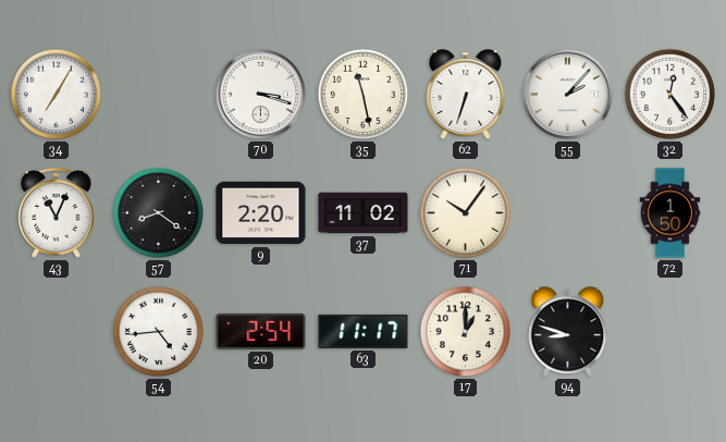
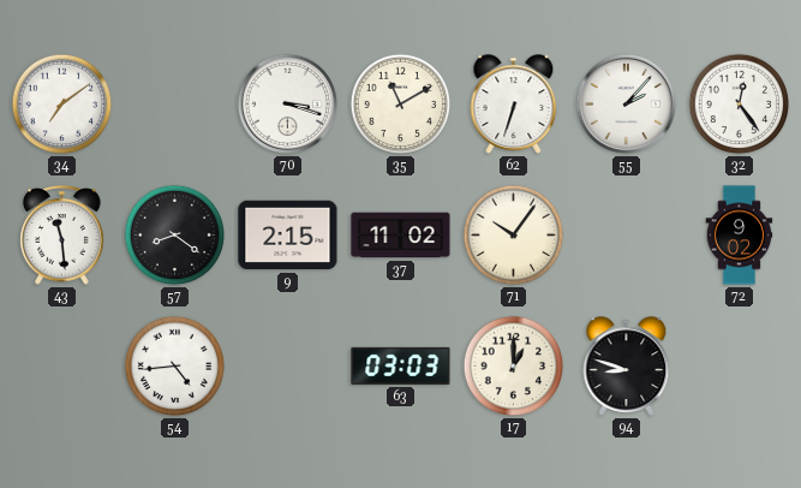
34: 7:05 -> 7:09 (62, 105)
35: 11:28 -> 11:10 (401, 105)
43: 11:04 -> 11:29 (62, 236)
9: 2:20 -> 2:15 (288, 236)
72: 1:50 -> 9:02 (740, 236)
20: 2:54 -> none (261, 331)
63: 11:17 -> 03:03 (401, 365)
